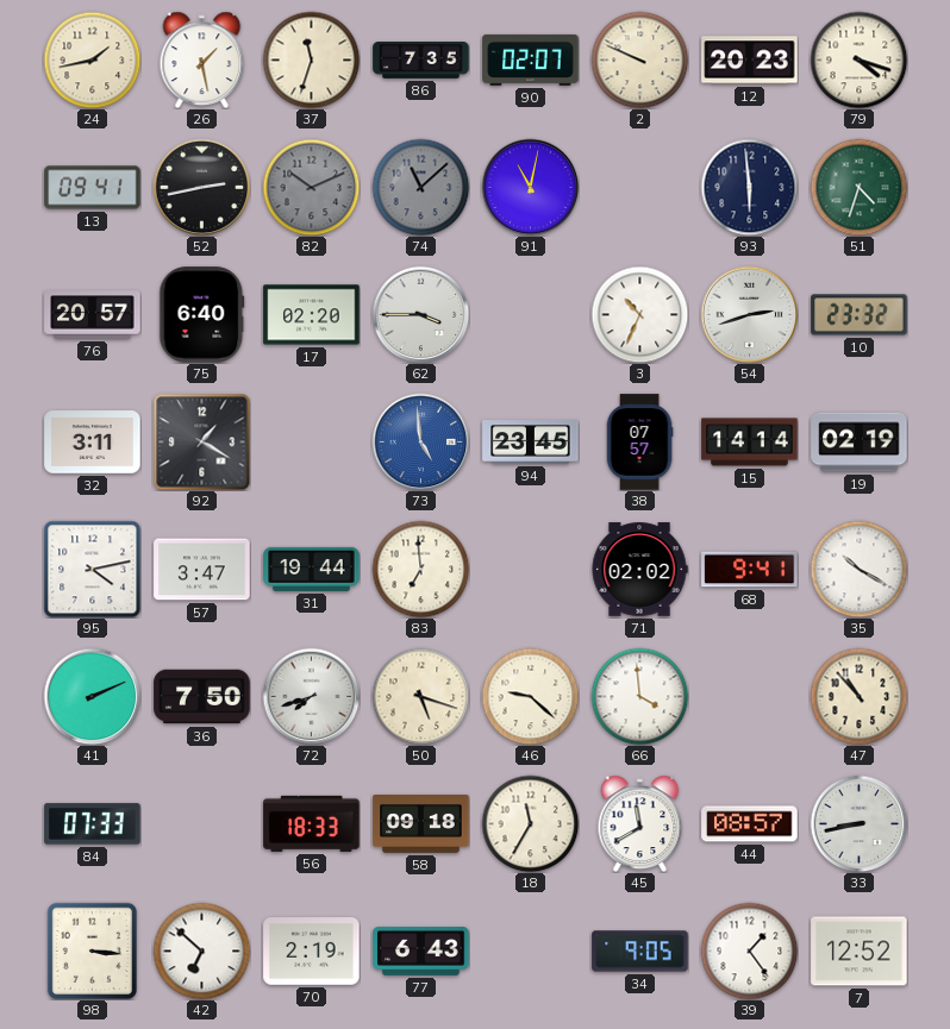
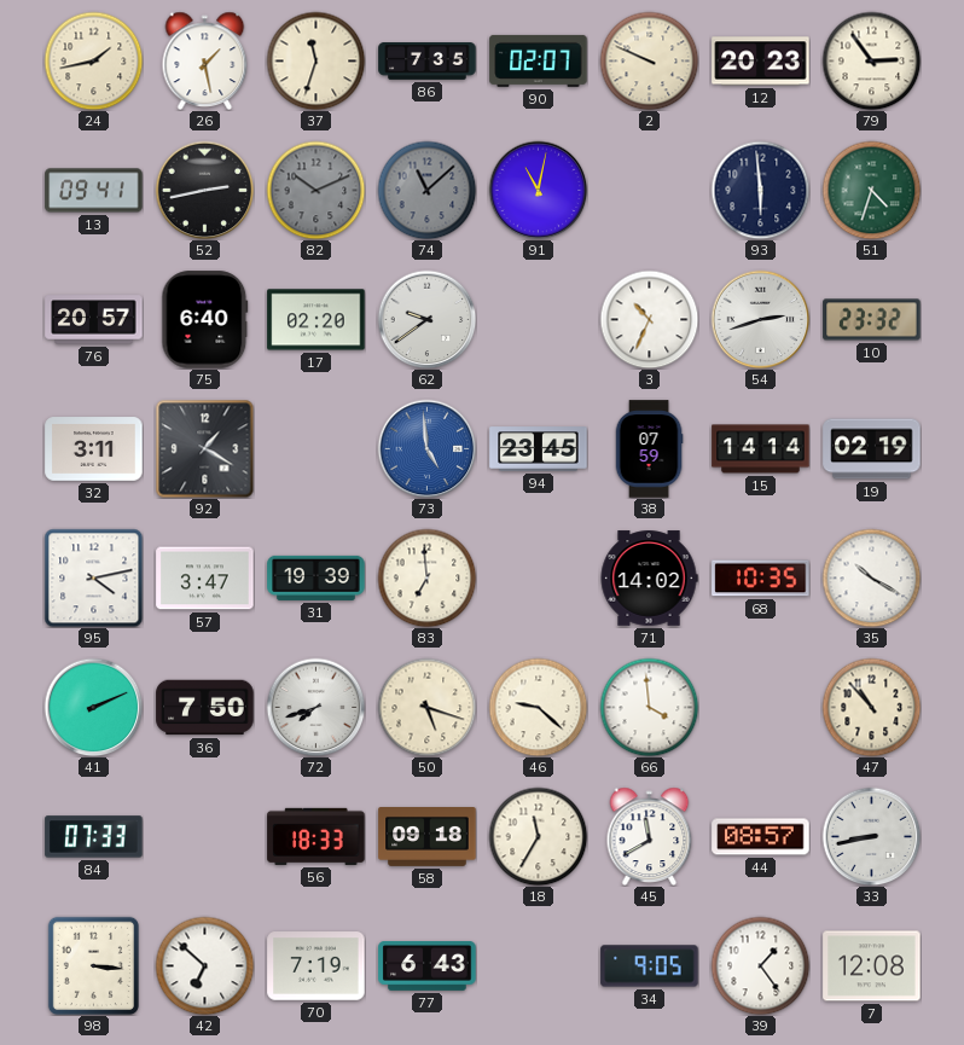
79: 4:18 -> 2:54 (871, 60)
62: 3:45 -> 9:39 (426, 319)
38: 07:57 -> 07:59 (649, 449)
31: 19:44 -> 19:39 (317, 577)
71: 02:02 -> 14:02 (649, 579)
68: 9:41 -> 10:35 (761, 579)
70: 2:19 -> 7:19 (317, 966)
7: 12:52 -> 12:08 (872, 966)
